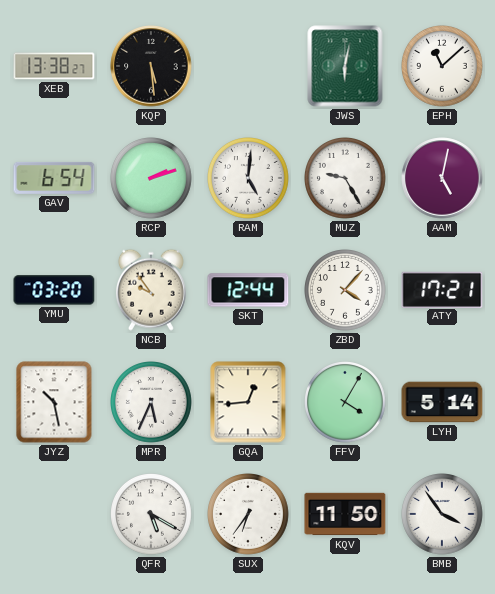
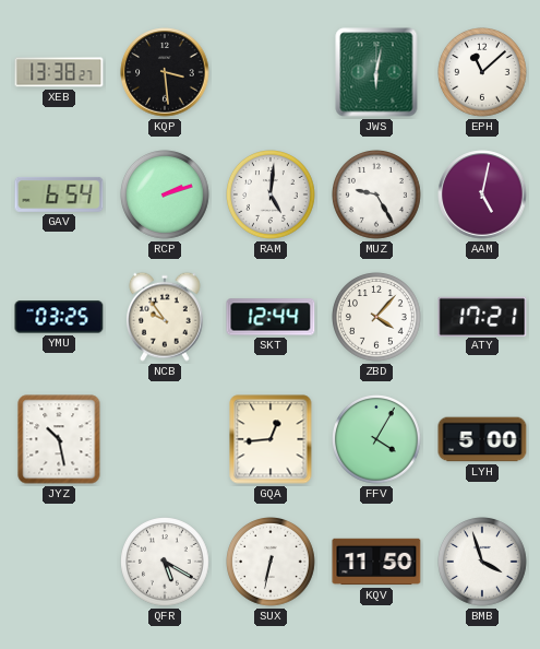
KQP: 5:29 -> 3:29 (165, 72)
YMU: 03:20 -> 03:25 (59, 317)
MPR: 5:34 -> none (152, 403)
LYH: 5:14 -> 5:00 (482, 439)
SUX: 6:36 -> 6:32 (272, 563)
BMB: 3:54 -> 3:57 (483, 563)
